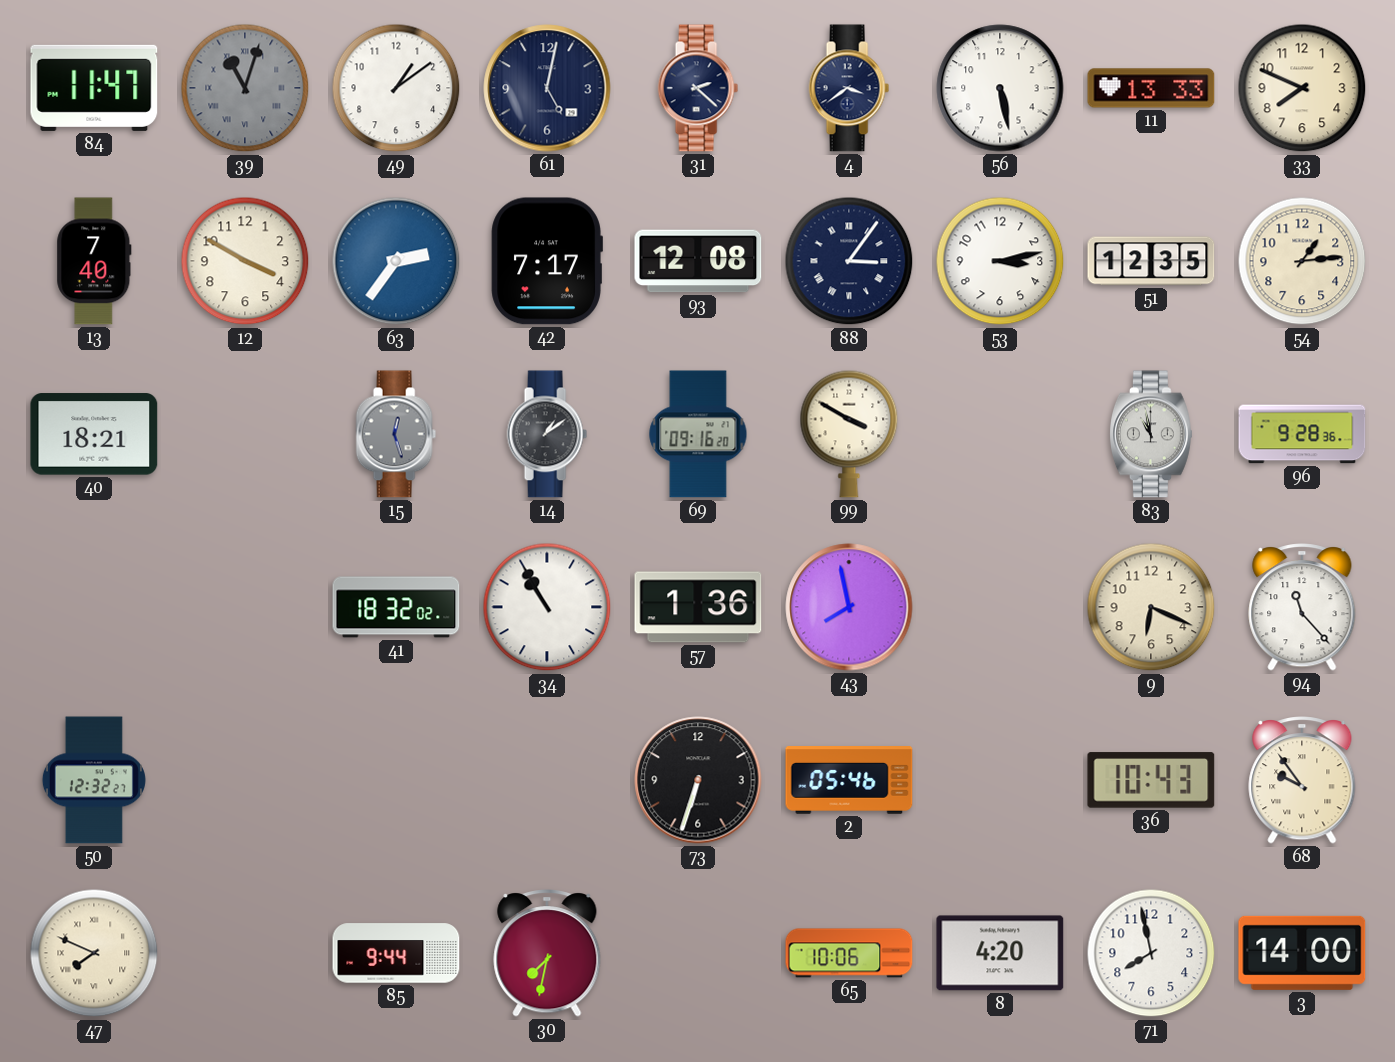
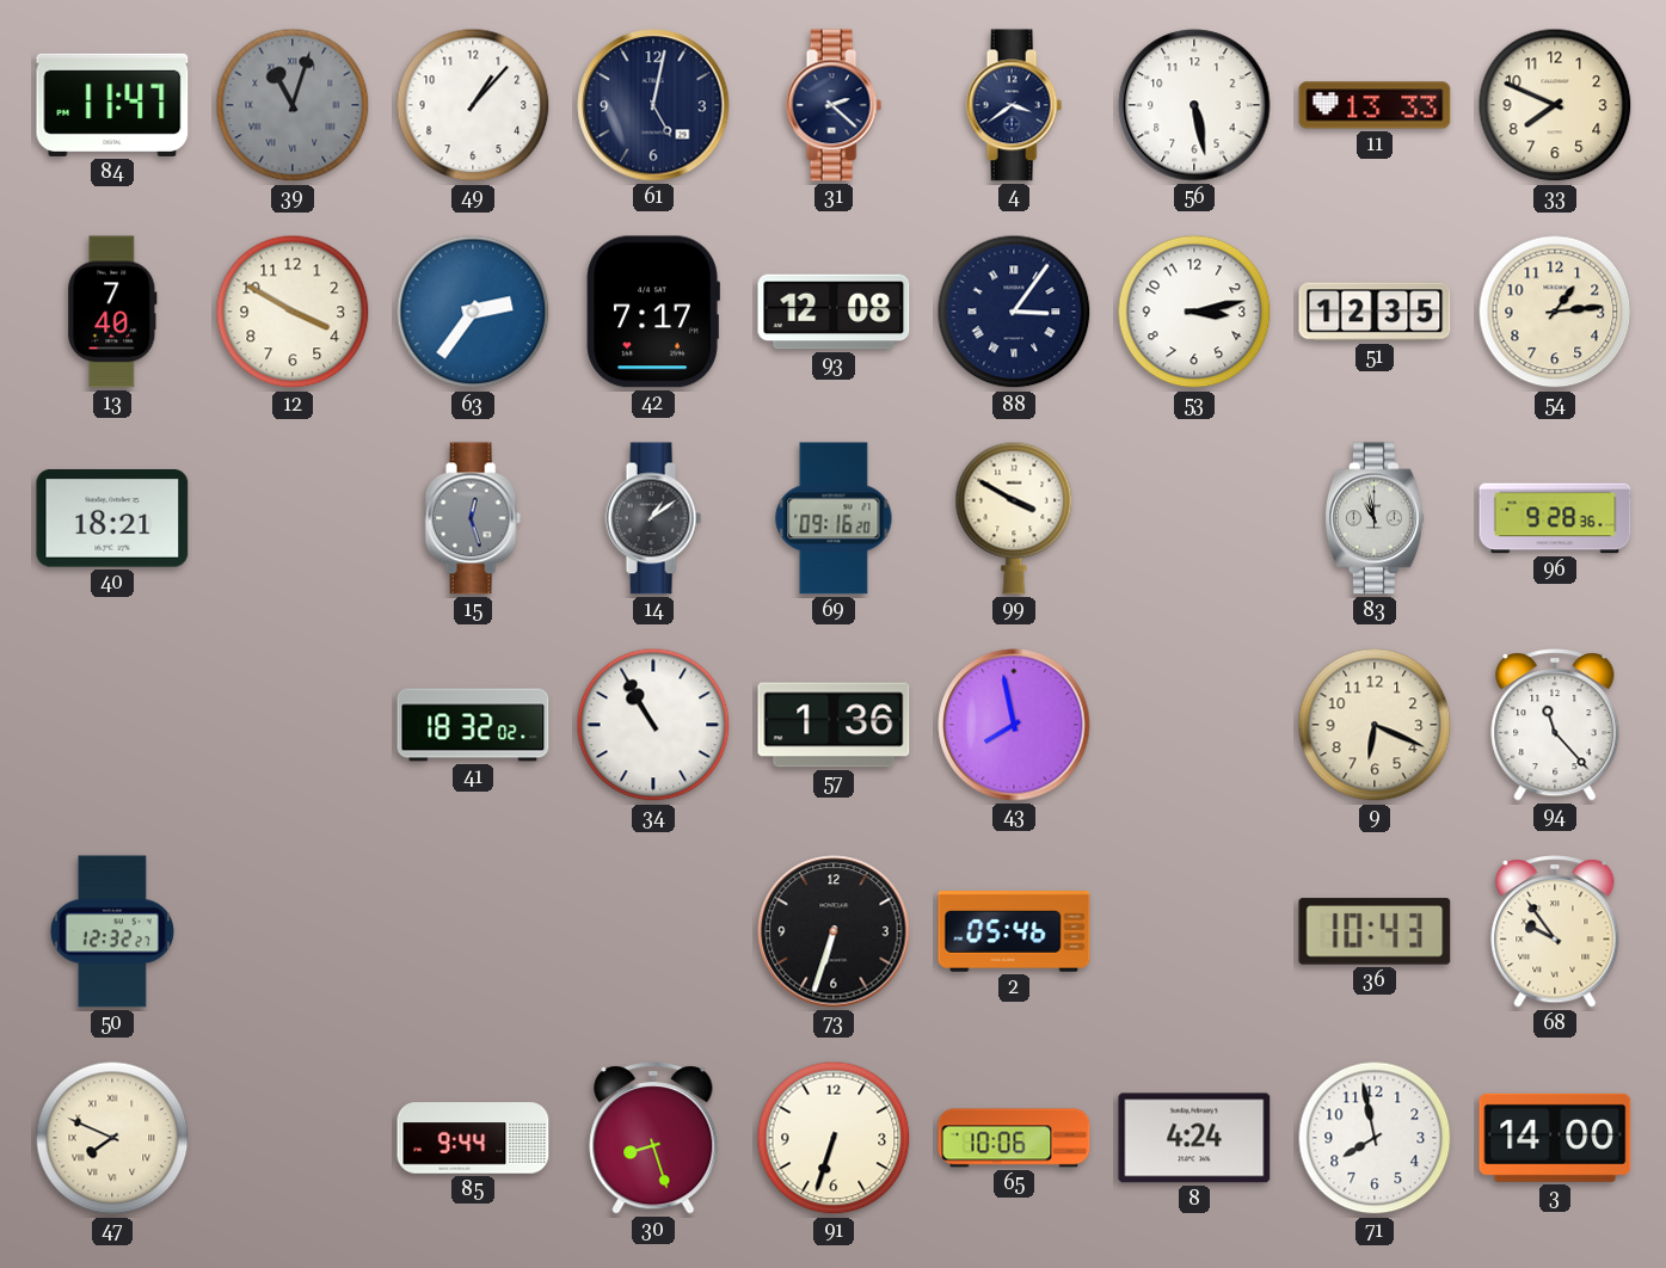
49: 1:09 -> 1:07 (473, 105)
30: 7:32 -> 8:27 (653, 1138)
91: none -> 6:33 (834, 1138)
8: 4:20 -> 4:24 (1194, 1138)
